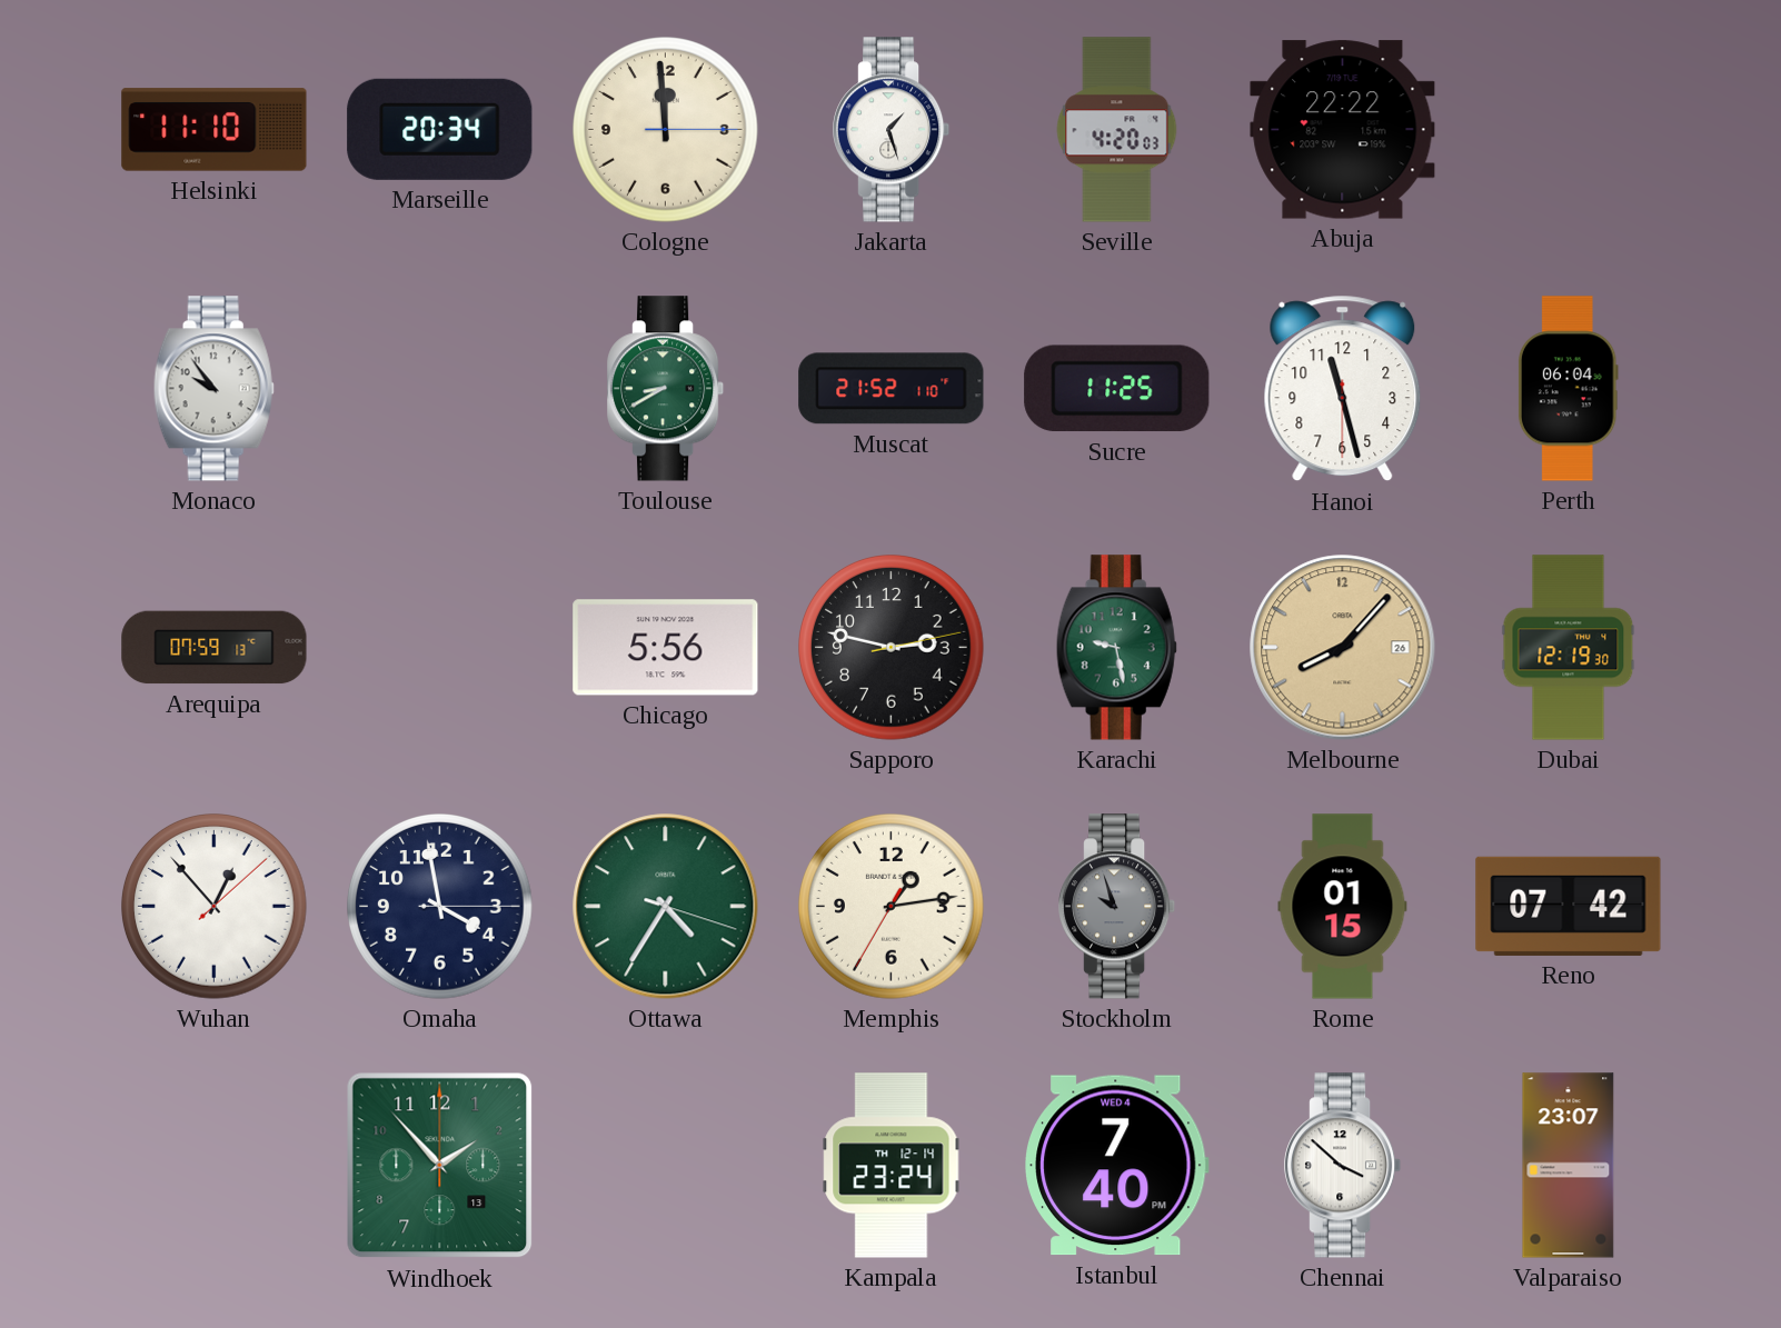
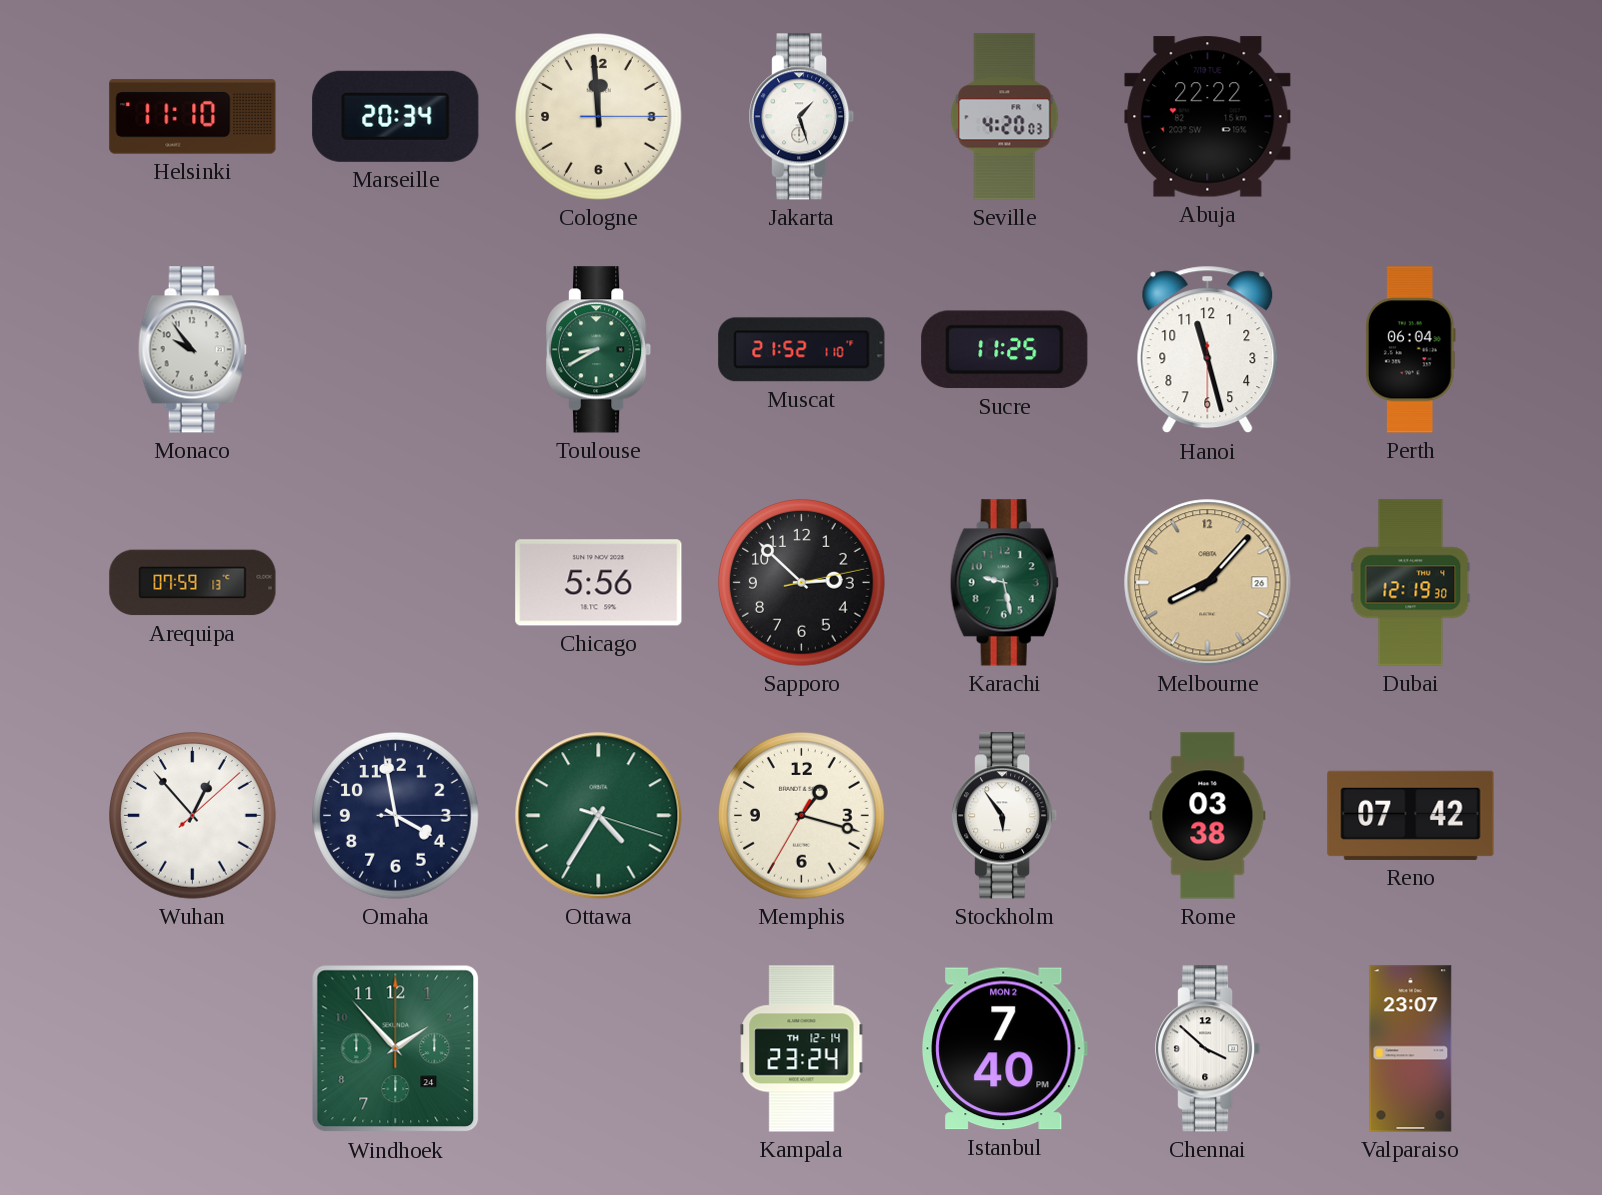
Sapporo: 2:47 -> 2:52 (802, 583)
Memphis: 1:13 -> 1:17 (802, 816)
Stockholm: 9:57 -> 5:54 (1006, 816)
Stockholm dial: grey -> white (1006, 816)
Rome: 01:15 -> 03:38 (1208, 816)
Windhoek date: 13 -> 24 (396, 1049)
Istanbul date: WED 4 -> MON 2 (1005, 1049)
